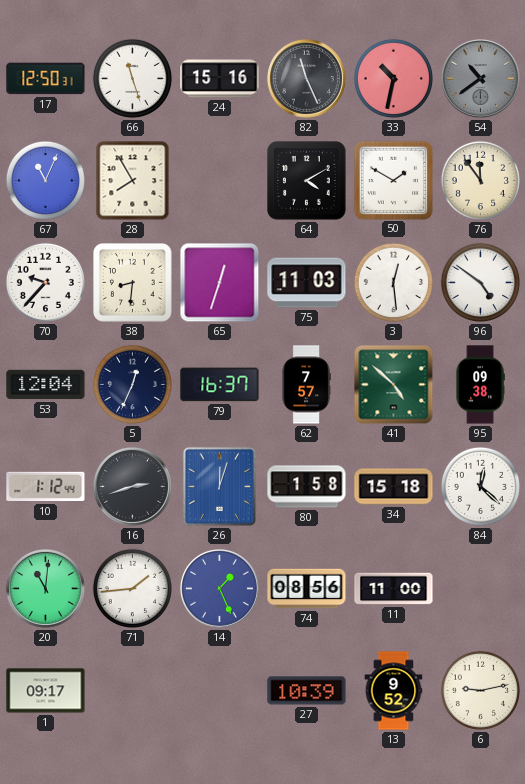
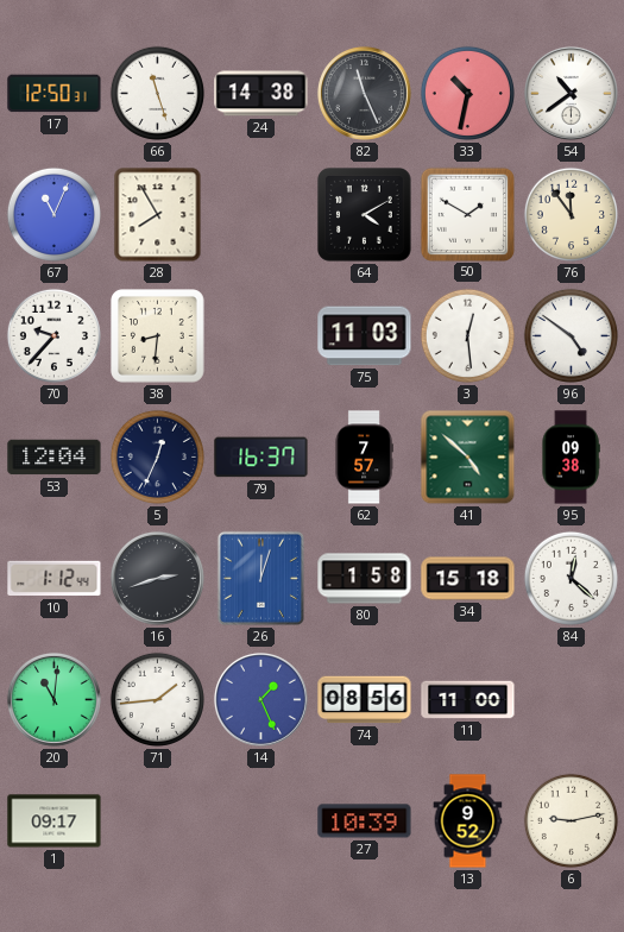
24: 15:16 -> 14:38 (261, 94)
54 dial: grey -> white (571, 93)
65: 12:33 -> none (220, 283)
